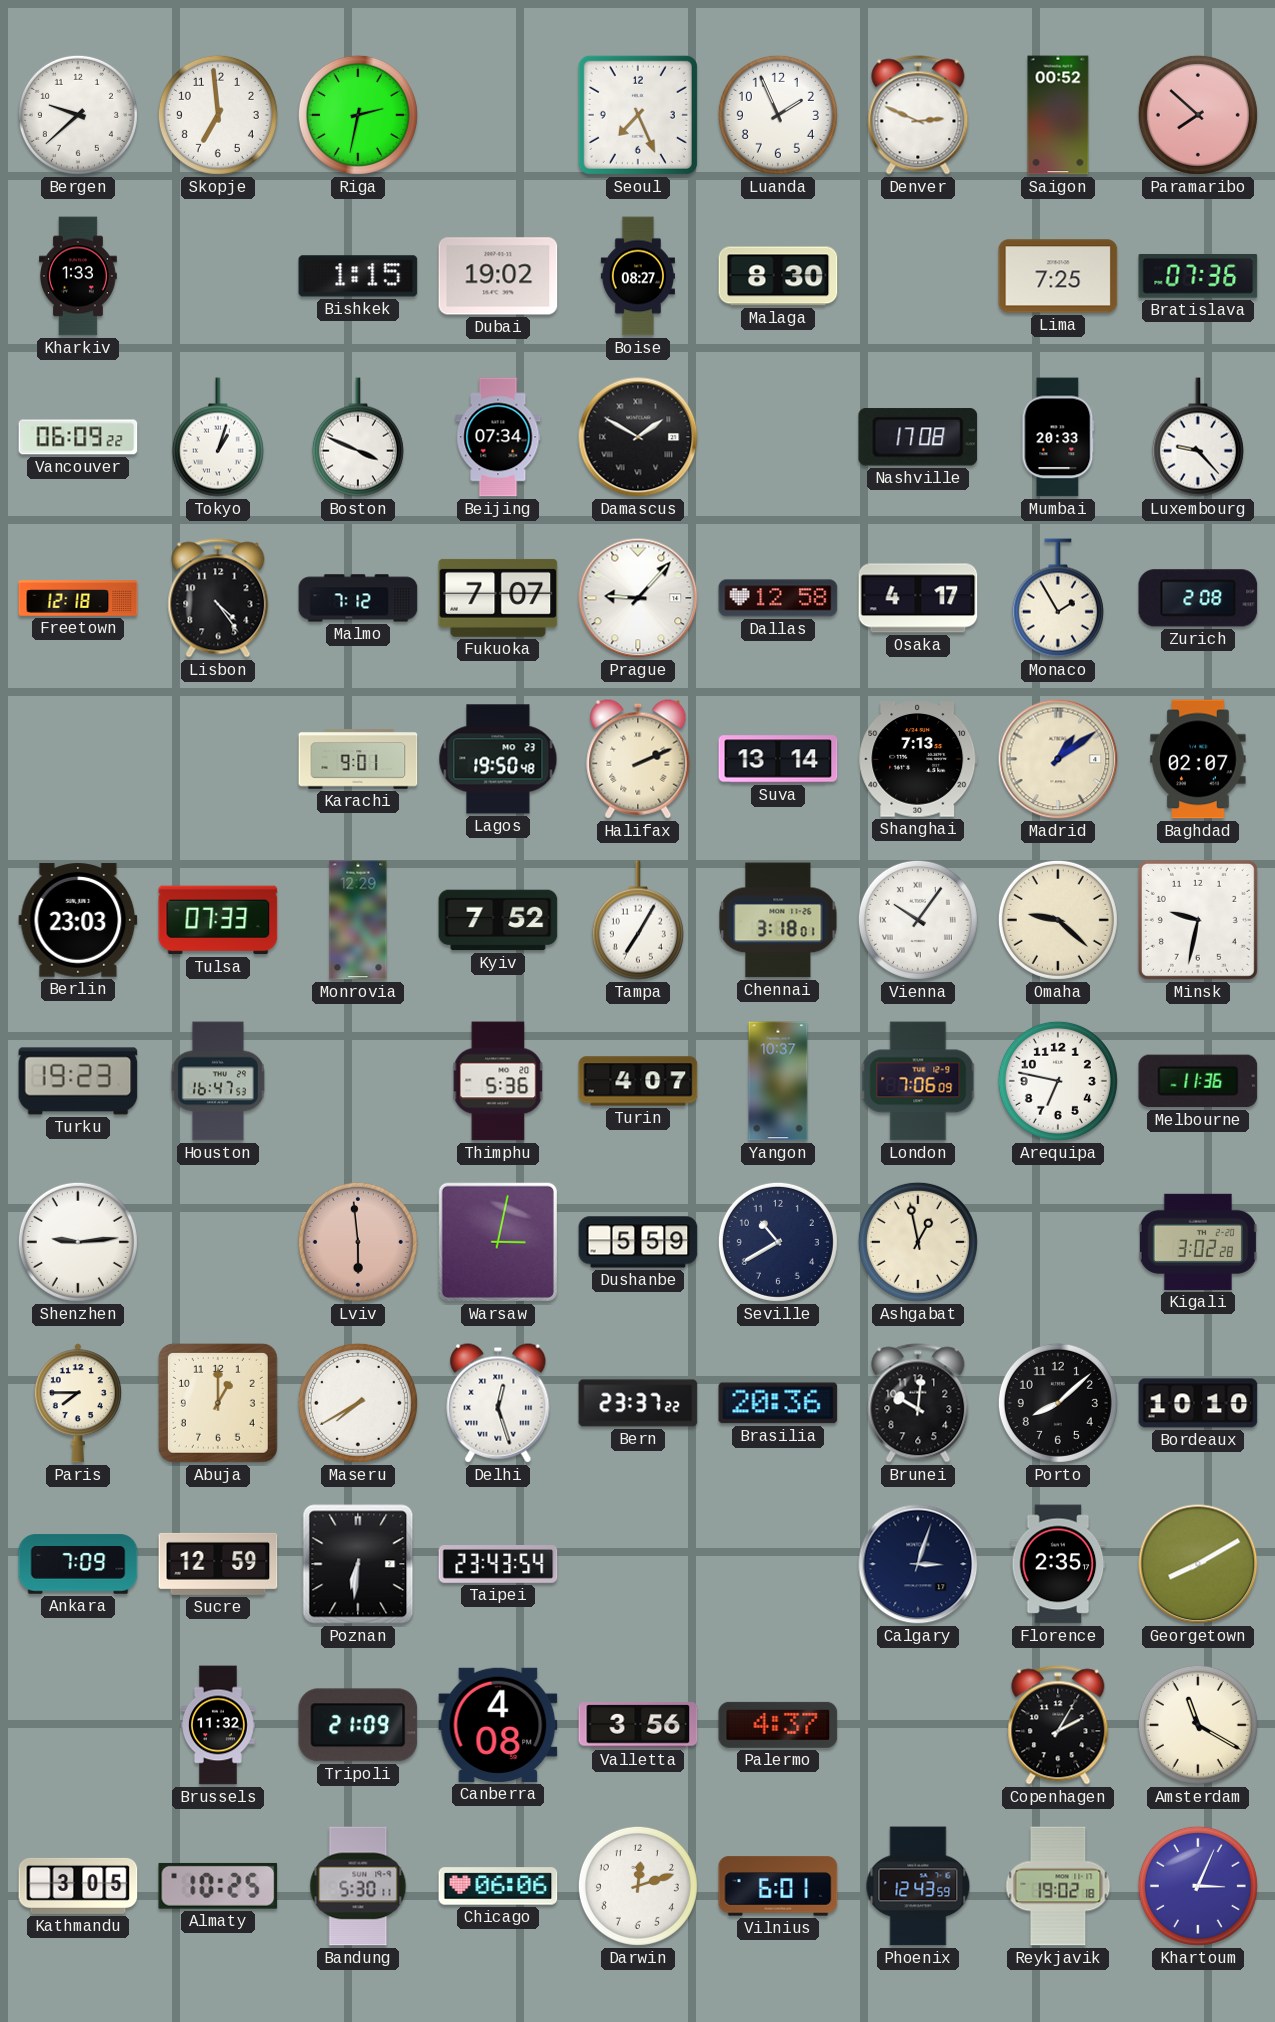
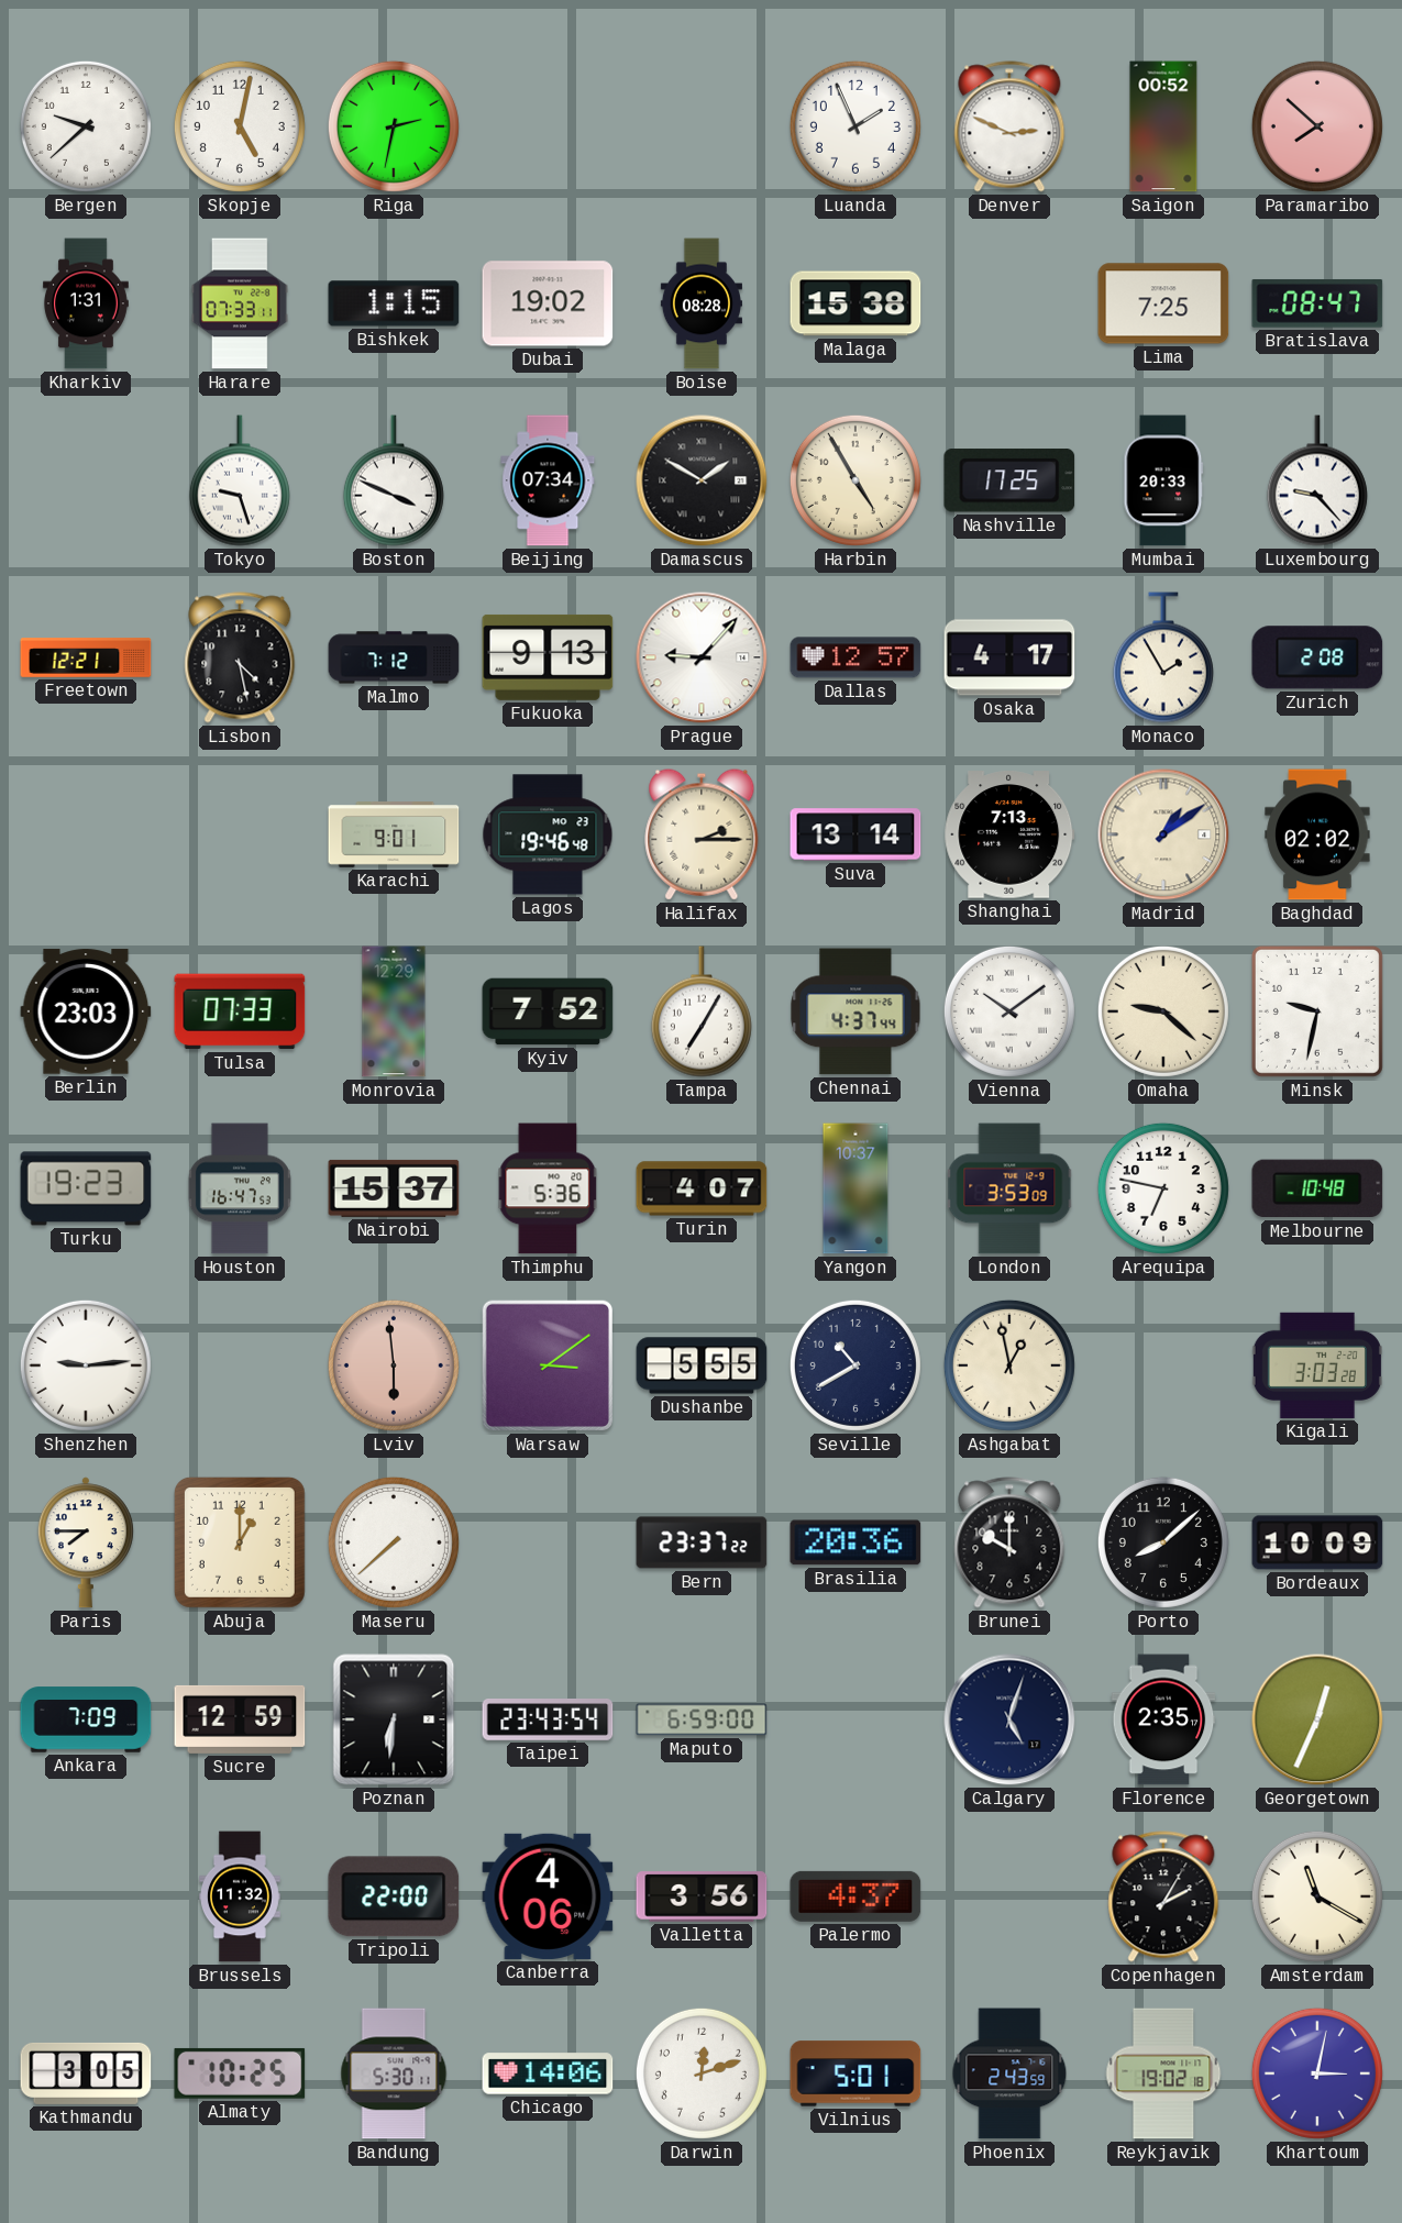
Skopje: 6:59 -> 5:02 (240, 126)
Seoul: 7:26 -> none (638, 115)
Kharkiv: 1:33 -> 1:31 (86, 303)
Harare: none -> 07:33 (241, 303)
Boise: 08:27 -> 08:28 (702, 303)
Malaga: 8:30 -> 15:38 (855, 303)
Bratislava: 07:36 -> 08:47 (1317, 303)
Vancouver: 06:09 -> none (78, 437)
Tokyo: 1:03 -> 9:27 (240, 480)
Harbin: none -> 4:55 (855, 480)
Nashville: 17:08 -> 17:25 (1009, 480)
Freetown: 12:18 -> 12:21 (86, 657)
Lisbon: 4:24 -> 4:28 (240, 657)
Fukuoka: 7:07 -> 9:13 (548, 657)
Dallas: 12:58 -> 12:57 (855, 657)
Lagos: 19:50 -> 19:46 (548, 834)
Halifax: 2:11 -> 2:15 (702, 834)
Baghdad: 02:07 -> 02:02 (1317, 834)
Chennai: 3:18 -> 4:37 (855, 1011)
Vienna: 10:06 -> 10:09 (1009, 1011)
Nairobi: none -> 15:37 (394, 1188)
London: 7:06 -> 3:53 (1009, 1188)
Melbourne: 11:36 -> 10:48 (1317, 1188)
Warsaw: 3:02 -> 3:09 (548, 1365)
Dushanbe: 5:59 -> 5:55 (702, 1365)
Kigali: 3:02 -> 3:03 (1317, 1365)
Maseru: 7:40 -> 7:38 (394, 1542)
Delhi: 12:27 -> none (498, 1403)
Brunei: 10:01 -> 10:00 (1009, 1542)
Bordeaux: 10:10 -> 10:09 (1317, 1542)
Maputo: none -> 6:59 (702, 1719)
Calgary: 3:03 -> 5:03 (1009, 1719)
Georgetown: 8:10 -> 12:34 (1317, 1719)
Tripoli: 21:09 -> 22:00 (394, 1896)
Canberra: 4:08 -> 4:06 (548, 1896)
Chicago: 06:06 -> 14:06 (548, 2073)
Vilnius: 6:01 -> 5:01 (855, 2073)
Phoenix: 12:43 -> 2:43 (1009, 2073)
Khartoum: 3:04 -> 3:02 (1317, 2073)
